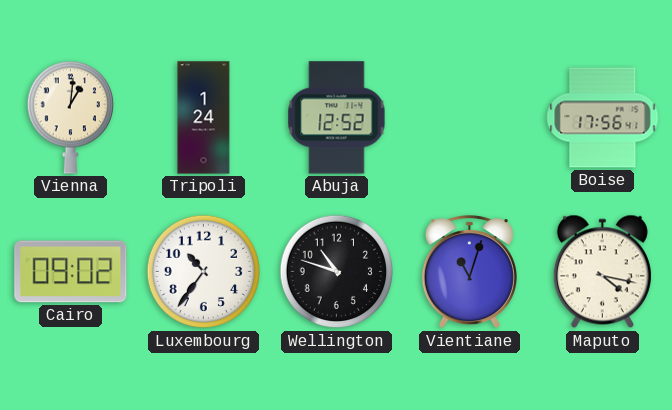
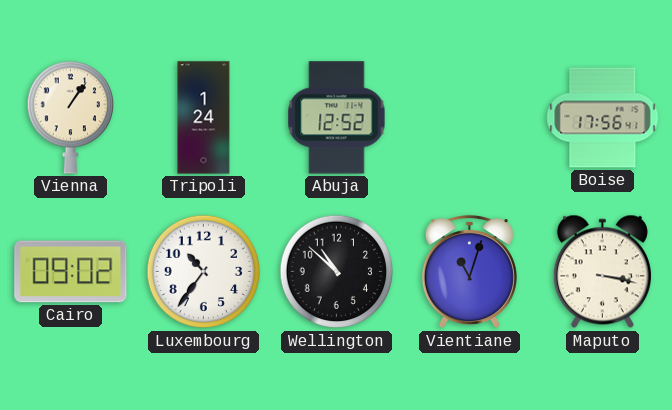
Vienna: 1:01 -> 1:06 (70, 117)
Wellington: 10:48 -> 10:52 (337, 272)
Maputo: 4:17 -> 3:17 (602, 272)
